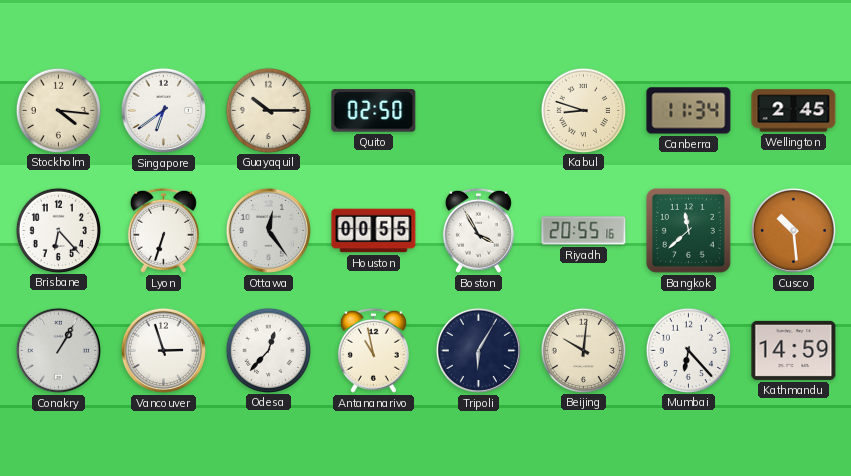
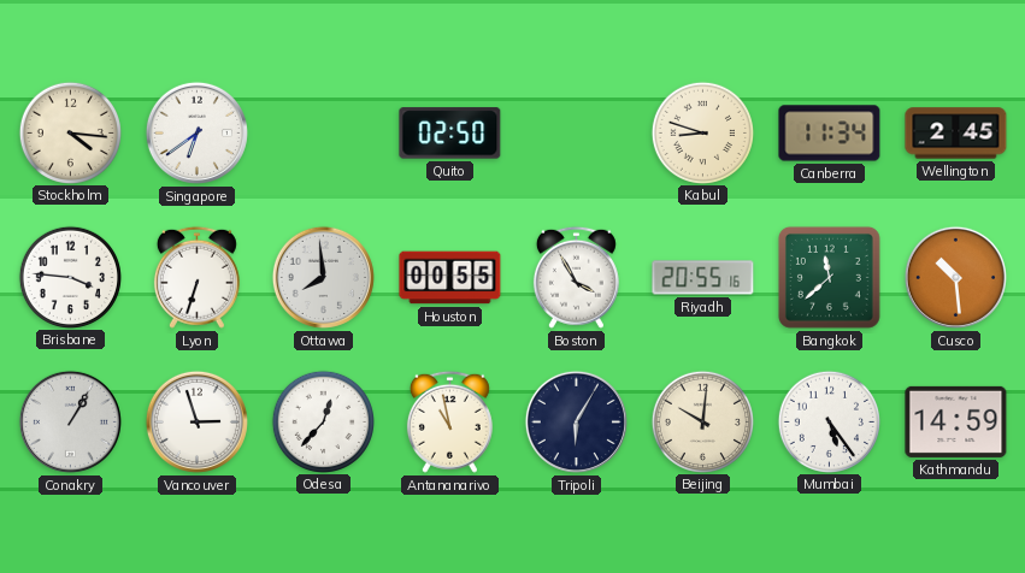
Guayaquil: 10:15 -> none (268, 110)
Brisbane: 6:23 -> 3:46 (70, 277)
Ottawa: 12:24 -> 7:59 (323, 277)
Mumbai: 6:23 -> 5:24 (829, 421)
